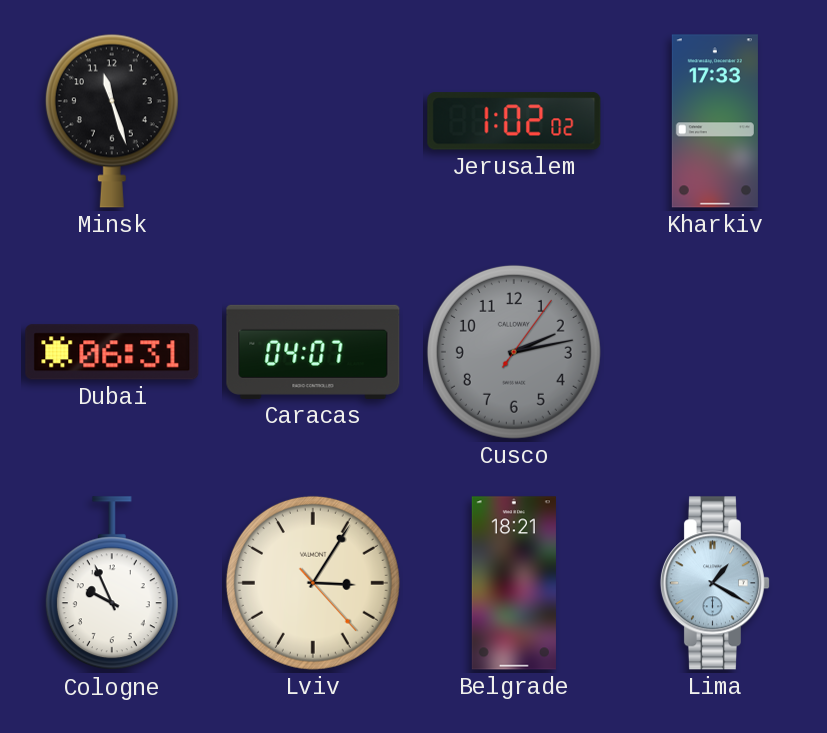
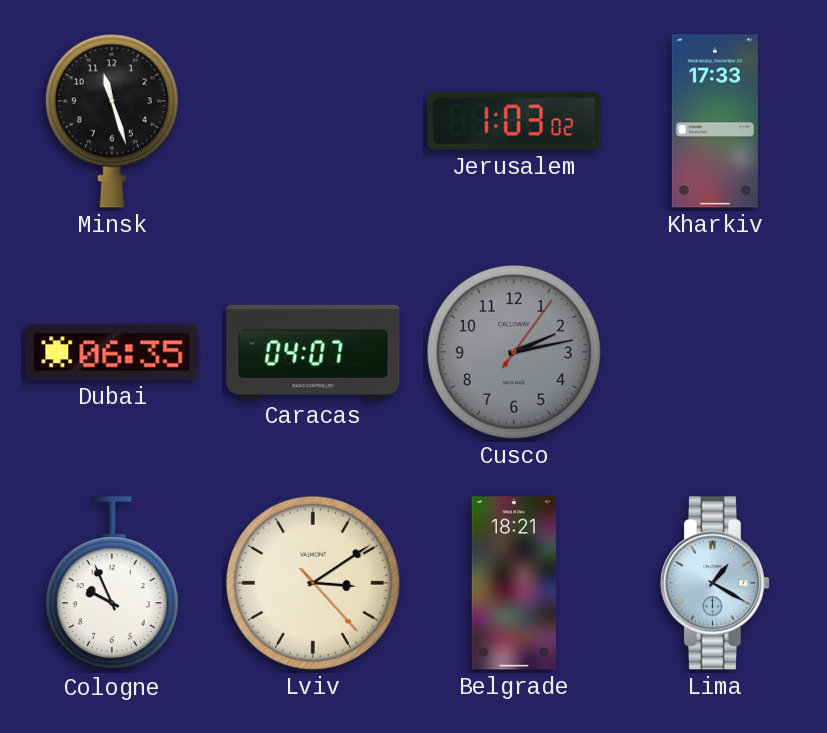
Jerusalem: 1:02 -> 1:03 (514, 121)
Dubai: 06:31 -> 06:35 (112, 352)
Lviv: 3:05 -> 3:09 (313, 583)
